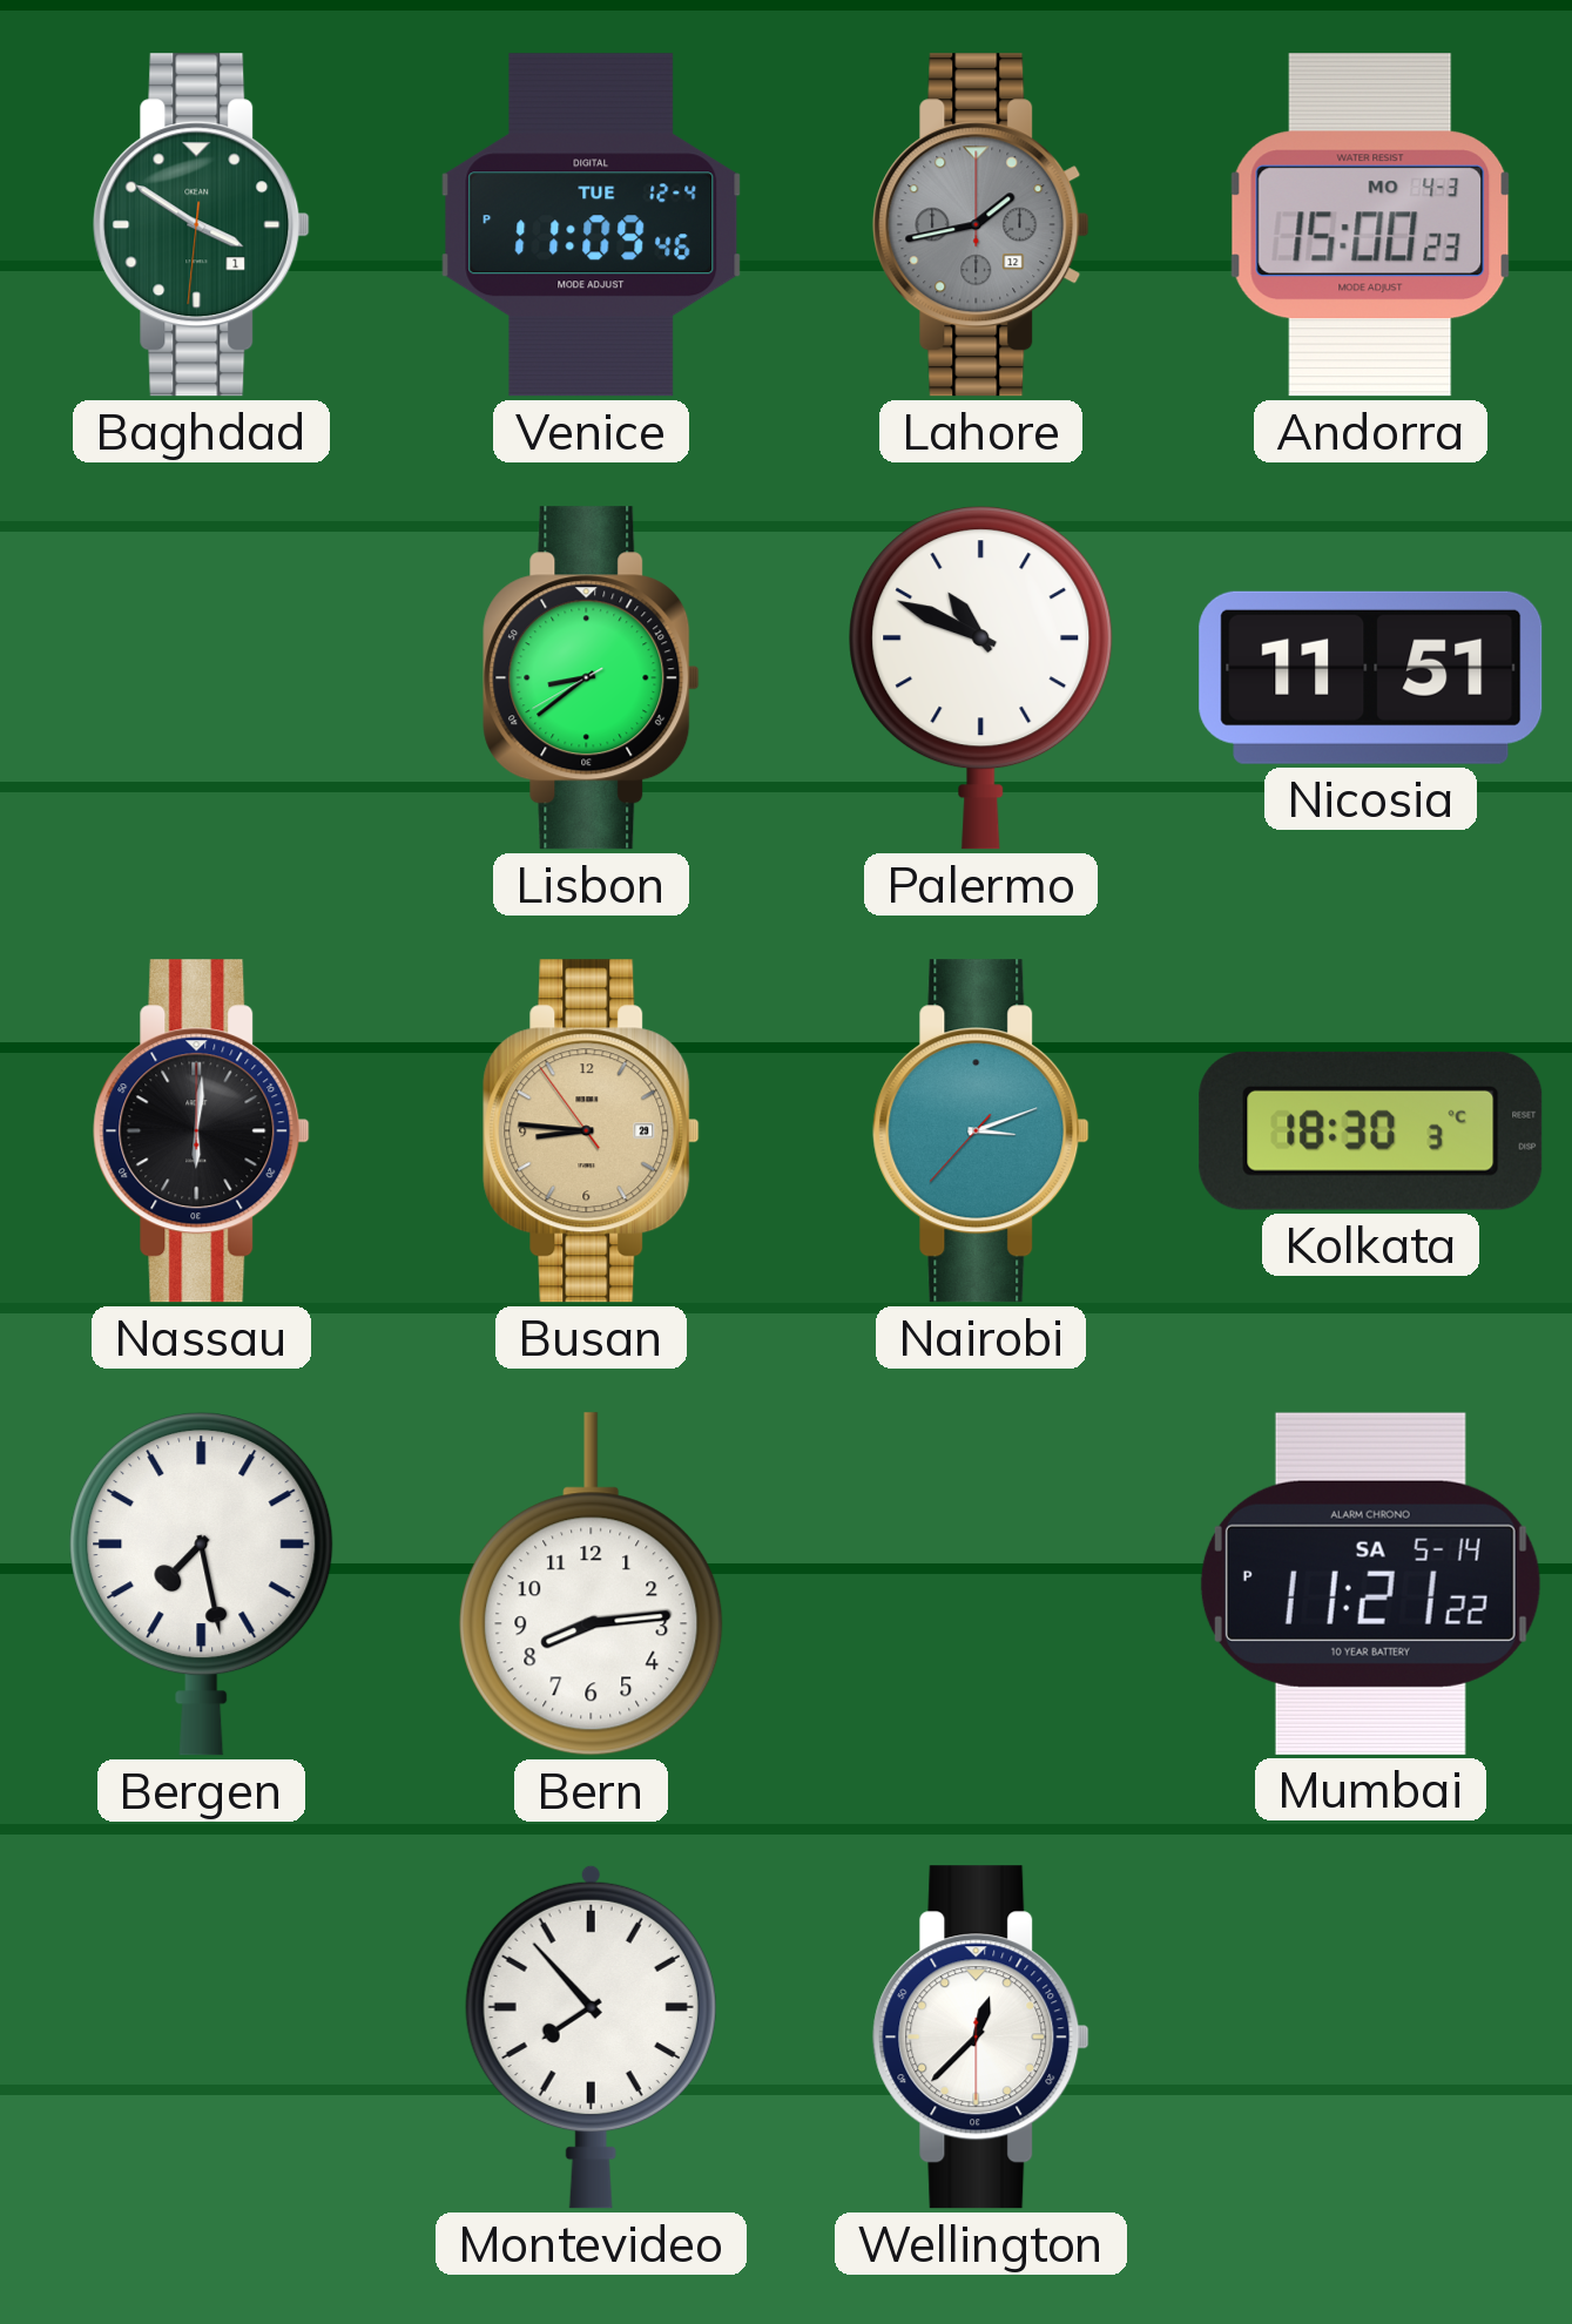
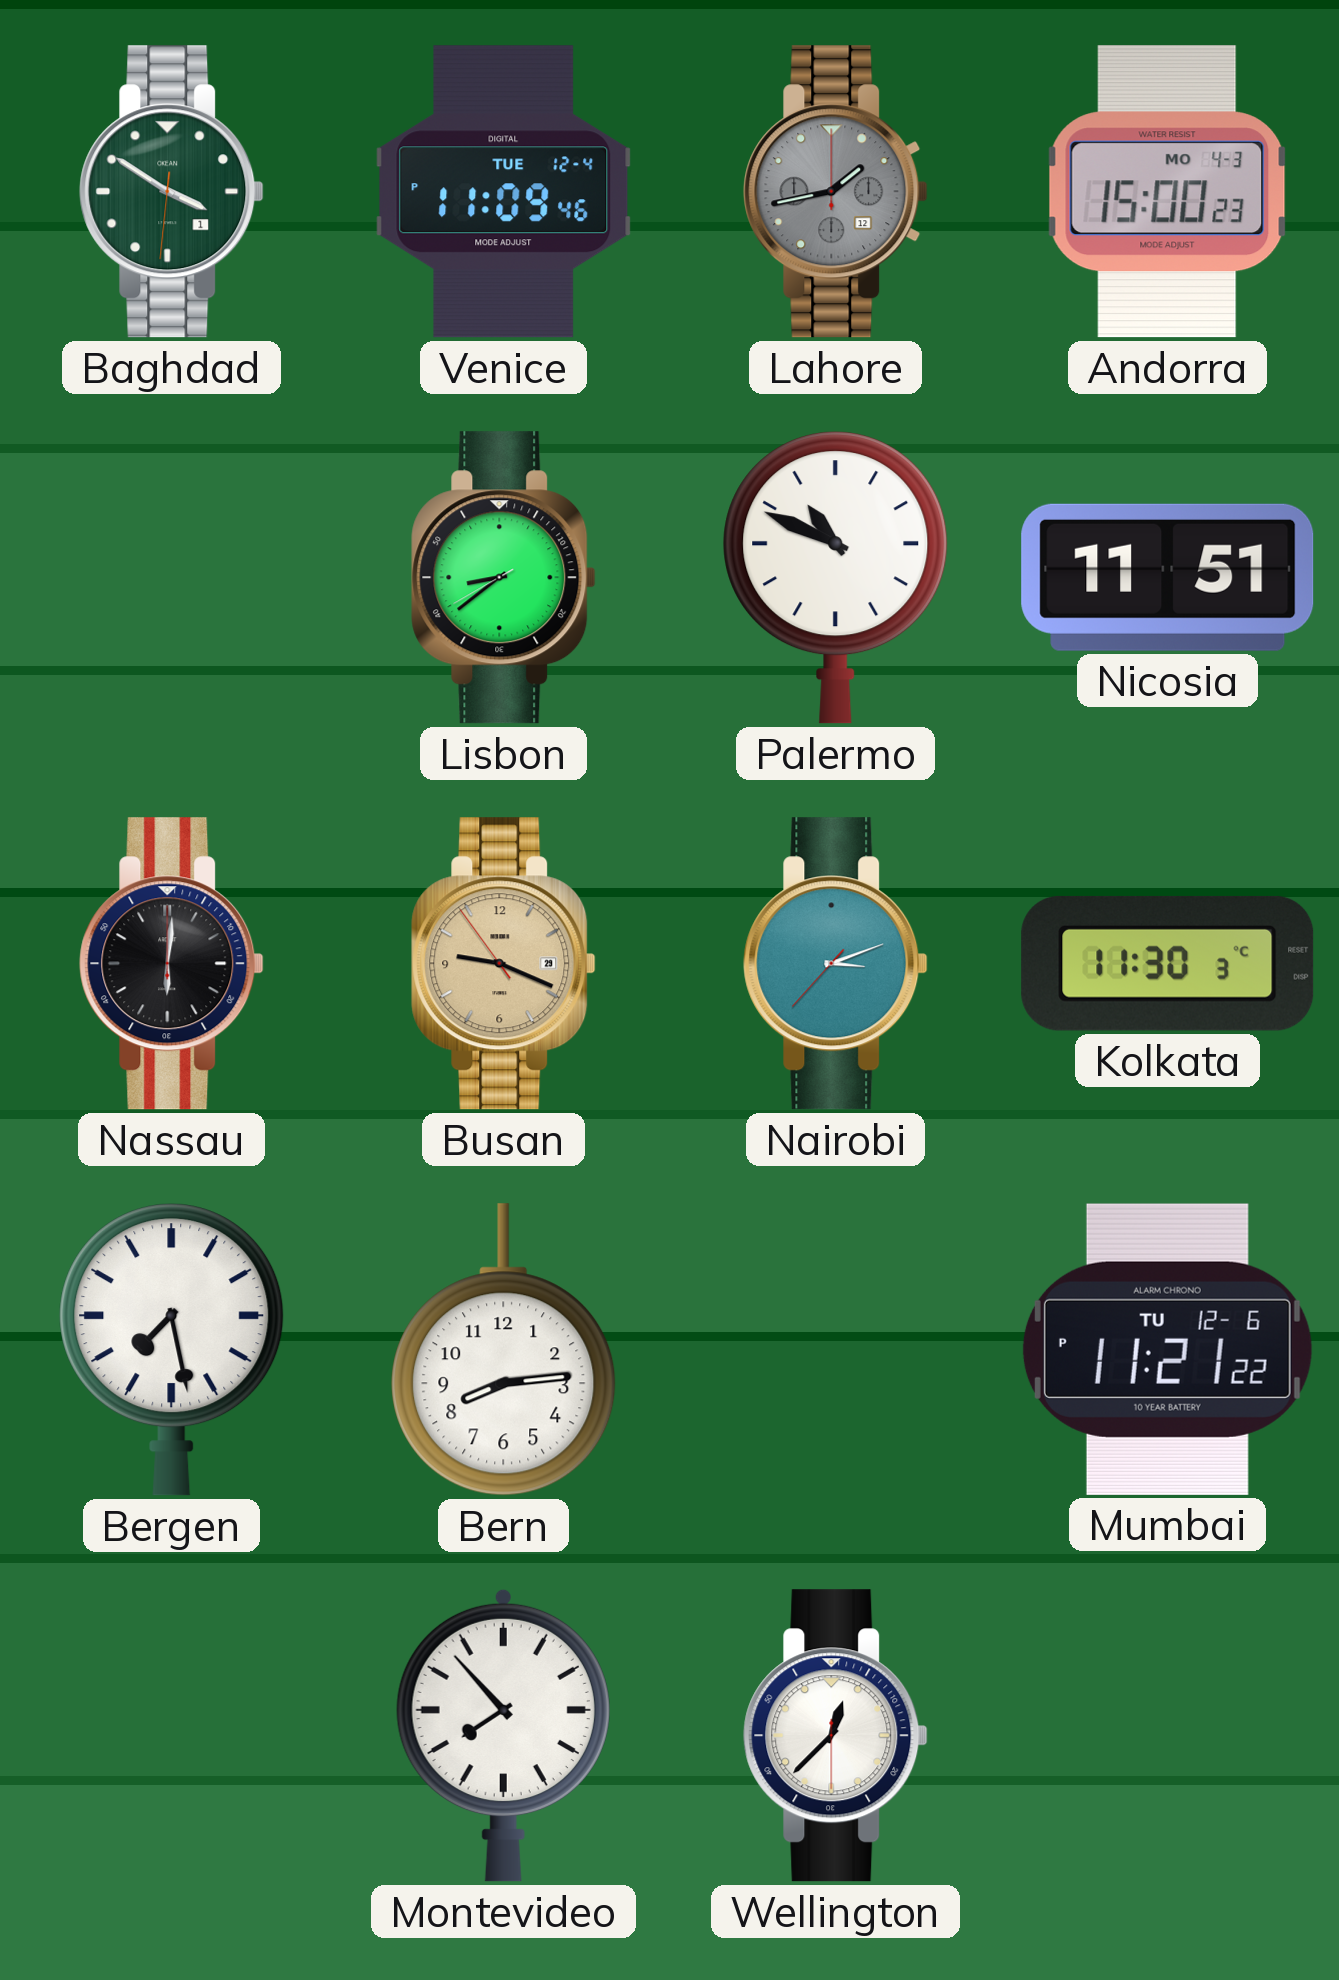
Busan: 8:45 -> 9:18 (504, 964)
Kolkata: 18:30 -> 11:30 (1168, 963)
Mumbai date: SA 5-14 -> TU 12-6 (1167, 1349)
